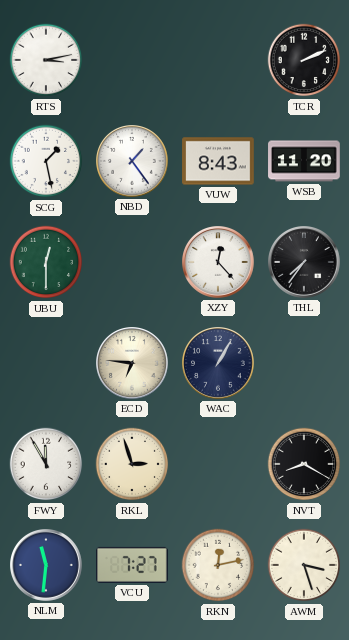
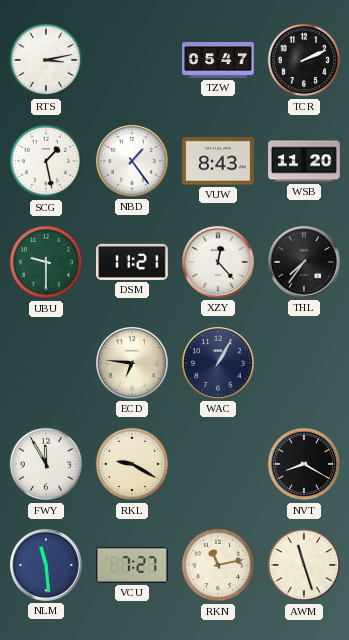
TZW: none -> 05:47 (218, 61)
UBU: 12:30 -> 9:30 (46, 262)
DSM: none -> 11:21 (132, 262)
RKL: 2:57 -> 9:20 (132, 464)
NLM: 11:31 -> 11:29 (47, 566)
RKN: 12:13 -> 11:13 (218, 565)
AWM: 3:27 -> 11:27 (304, 565)
